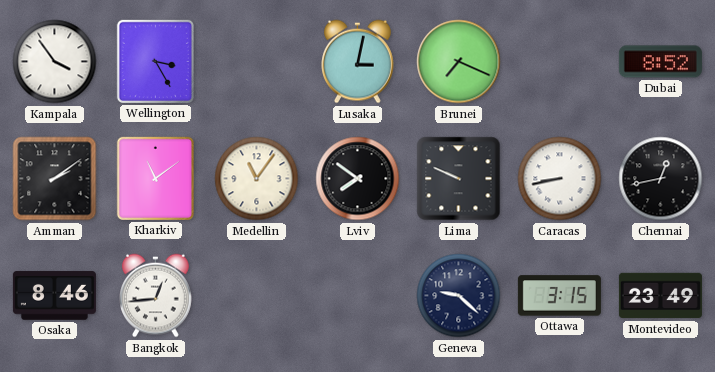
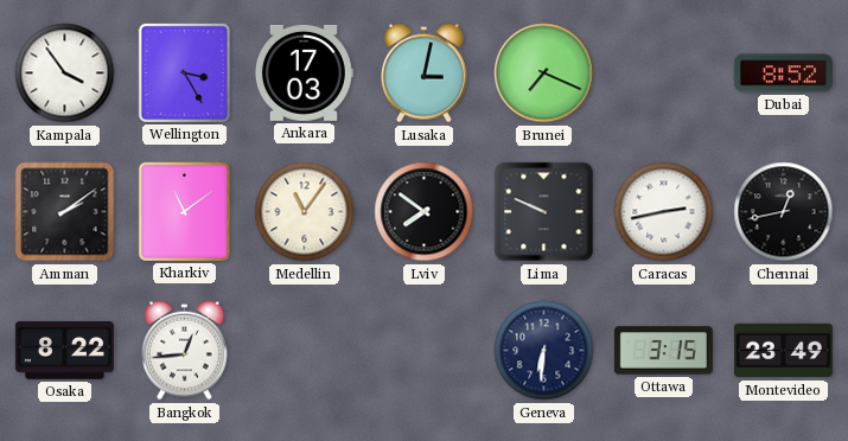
Ankara: none -> 17:03 (304, 72)
Caracas: 8:43 -> 2:43 (664, 212)
Osaka: 8:46 -> 8:22 (64, 351)
Geneva: 9:22 -> 6:31 (544, 351)
